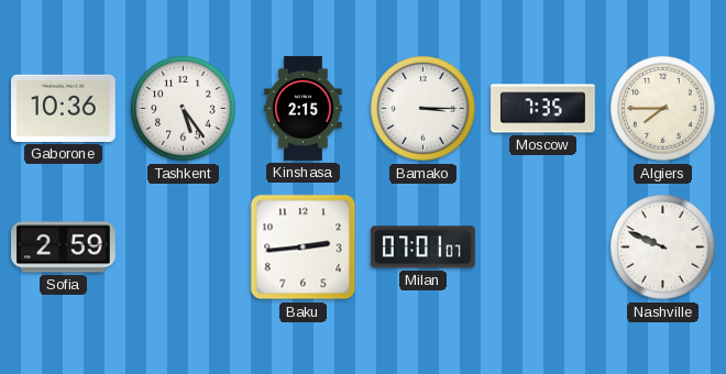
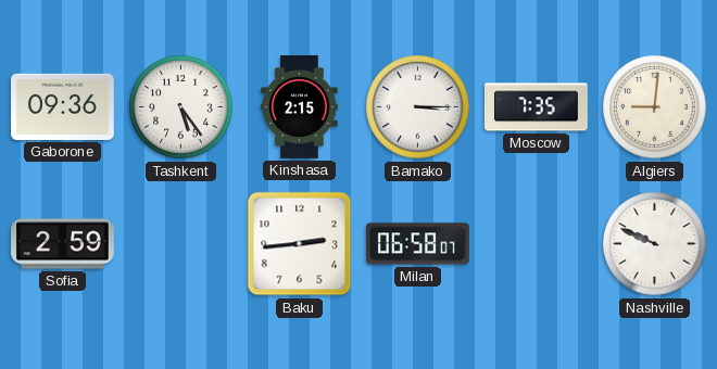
Gaborone: 10:36 -> 09:36 (63, 106)
Algiers: 7:45 -> 9:01 (655, 107)
Milan: 07:01 -> 06:58 (417, 244)
